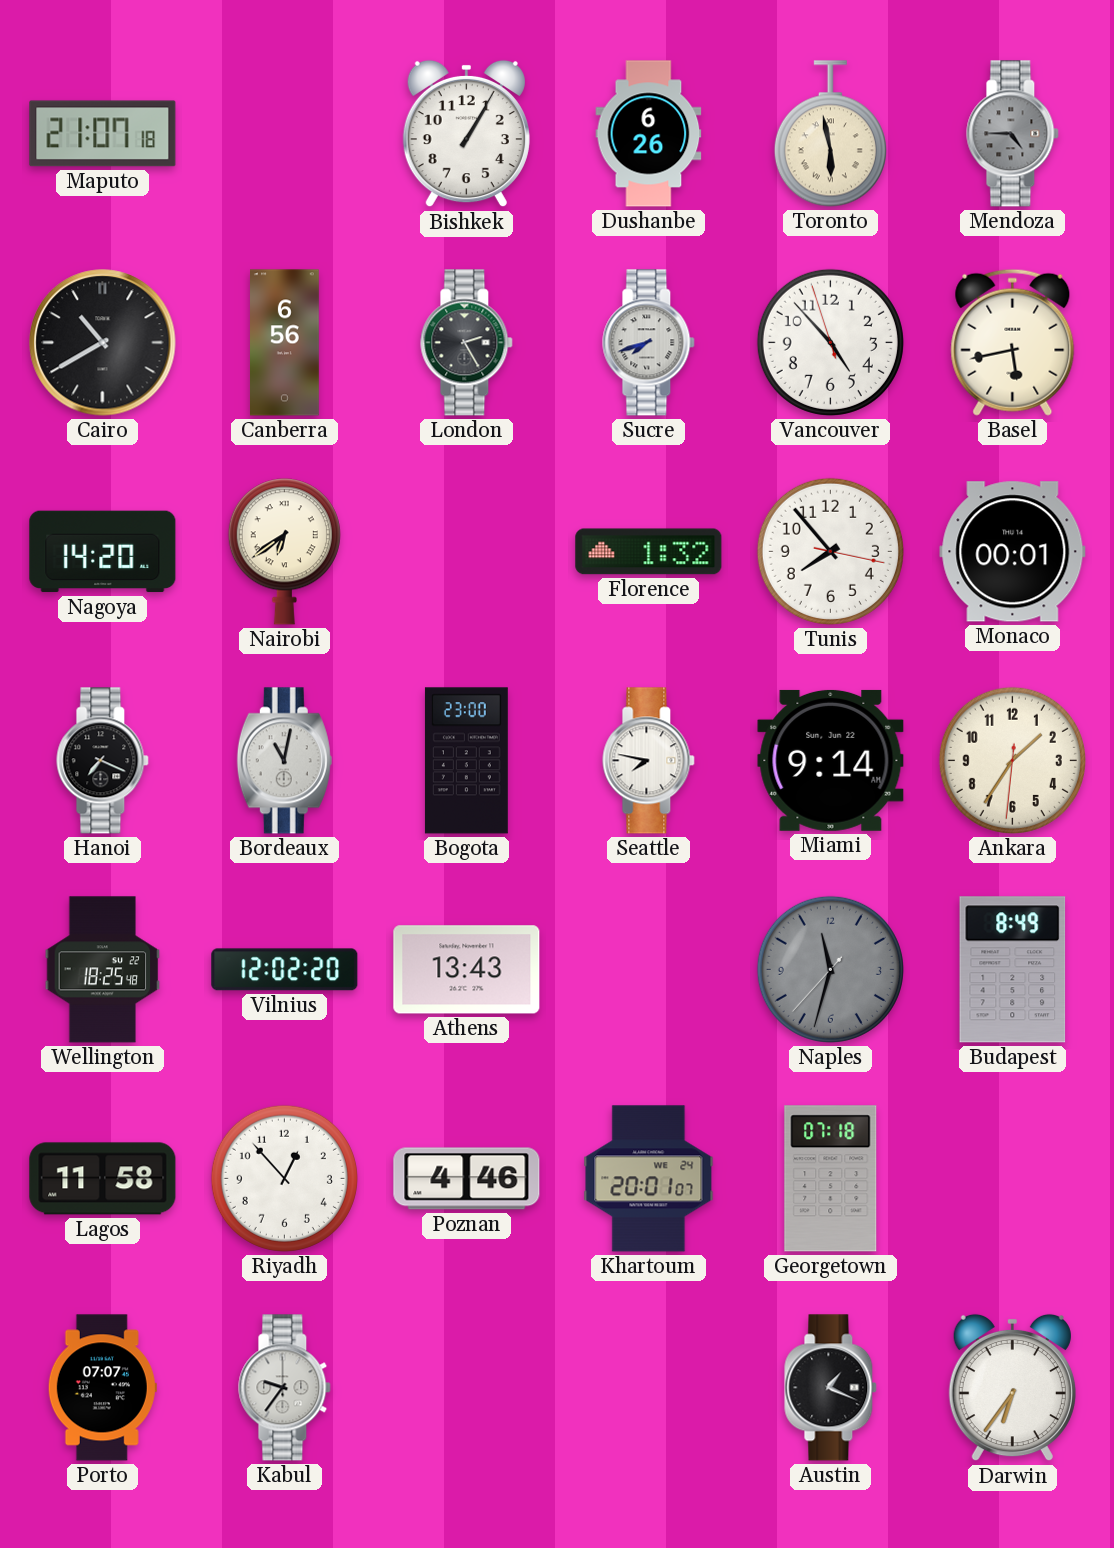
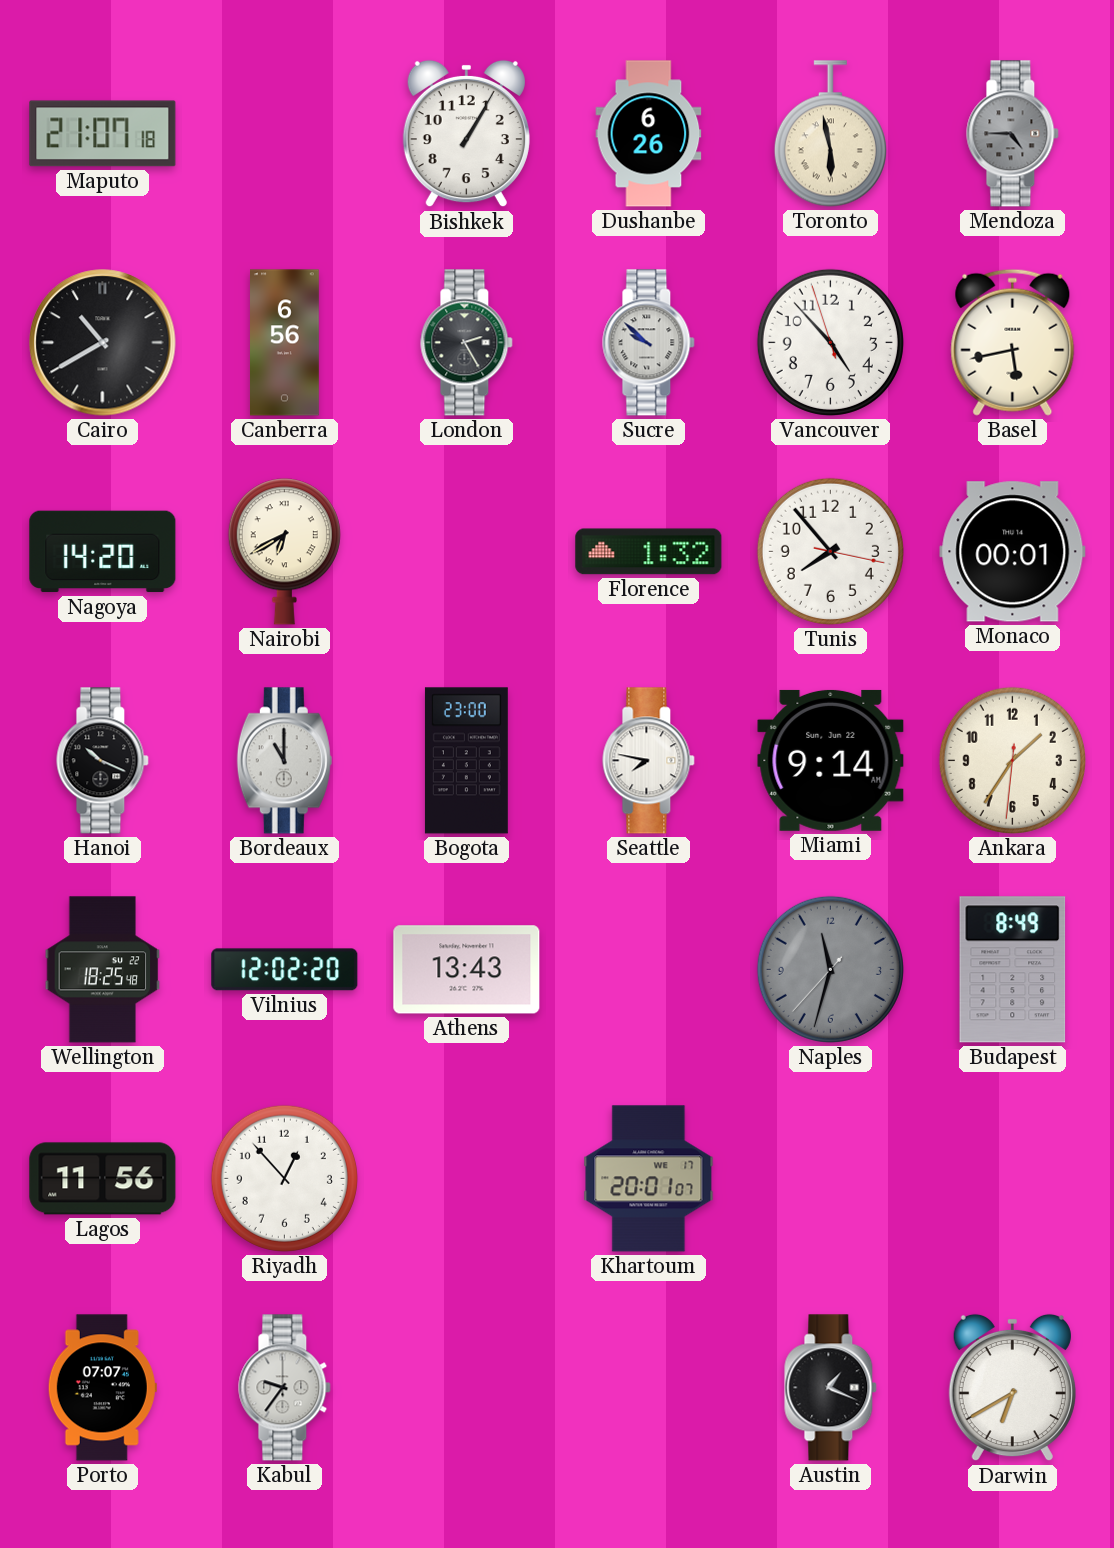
Sucre: 7:42 -> 9:52 (649, 343)
Nairobi: 6:39 -> 6:40 (284, 552)
Hanoi: 7:19 -> 10:19 (103, 761)
Bordeaux: 11:02 -> 11:00 (284, 761)
Lagos: 11:58 -> 11:56 (103, 1179)
Poznan: 4:46 -> none (467, 1179)
Khartoum date: WE 24 -> WE 17 (649, 1179)
Georgetown: 07:18 -> none (831, 1179)
Darwin: 6:36 -> 6:40 (1012, 1388)
